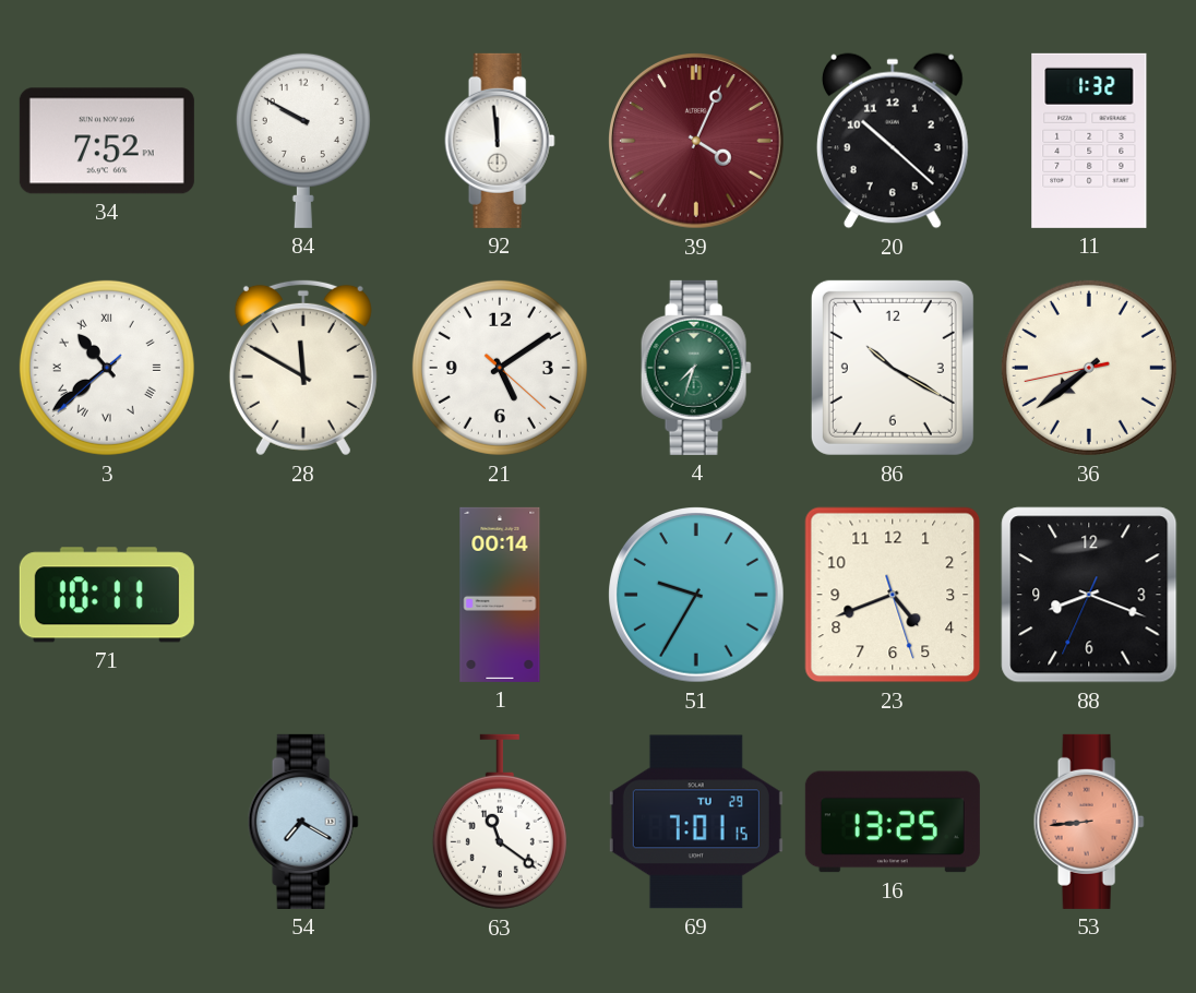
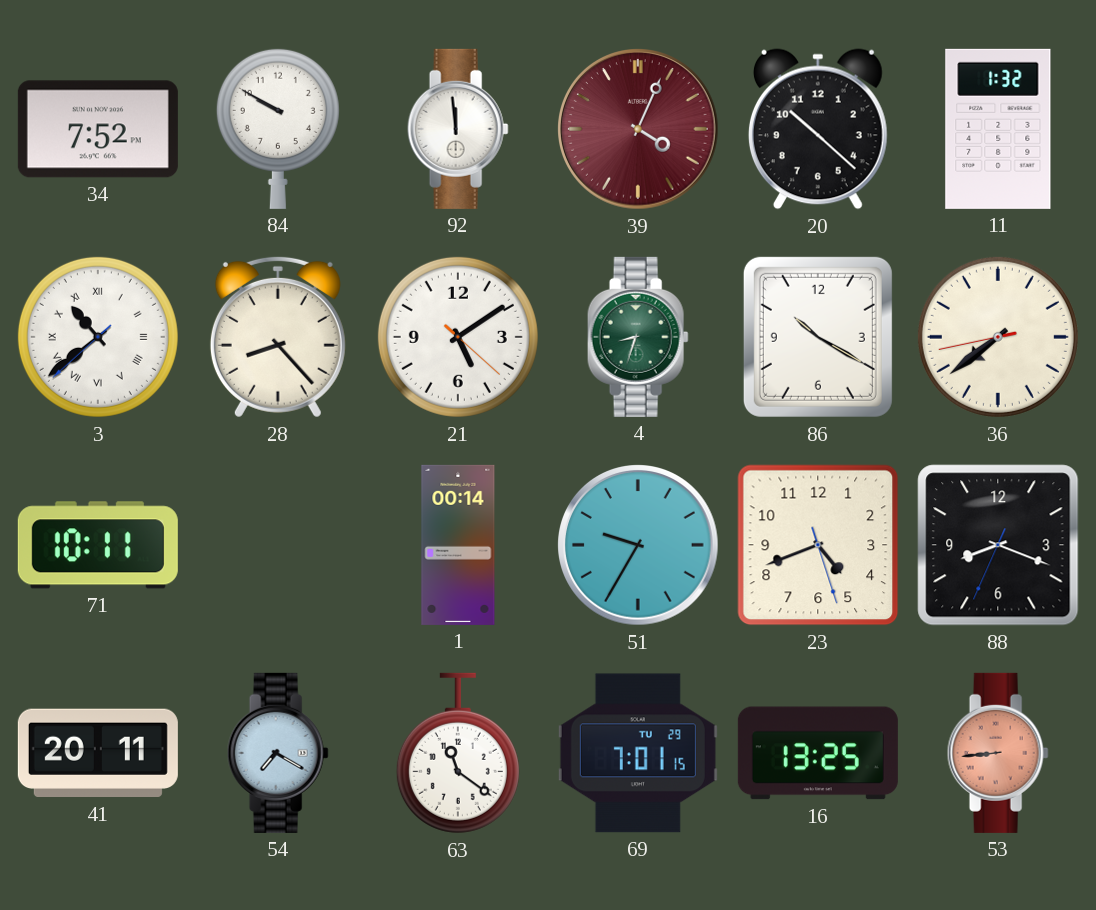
28: 11:50 -> 8:23 (278, 337)
4: 7:33 -> 8:33 (638, 337)
41: none -> 20:11 (98, 753)
